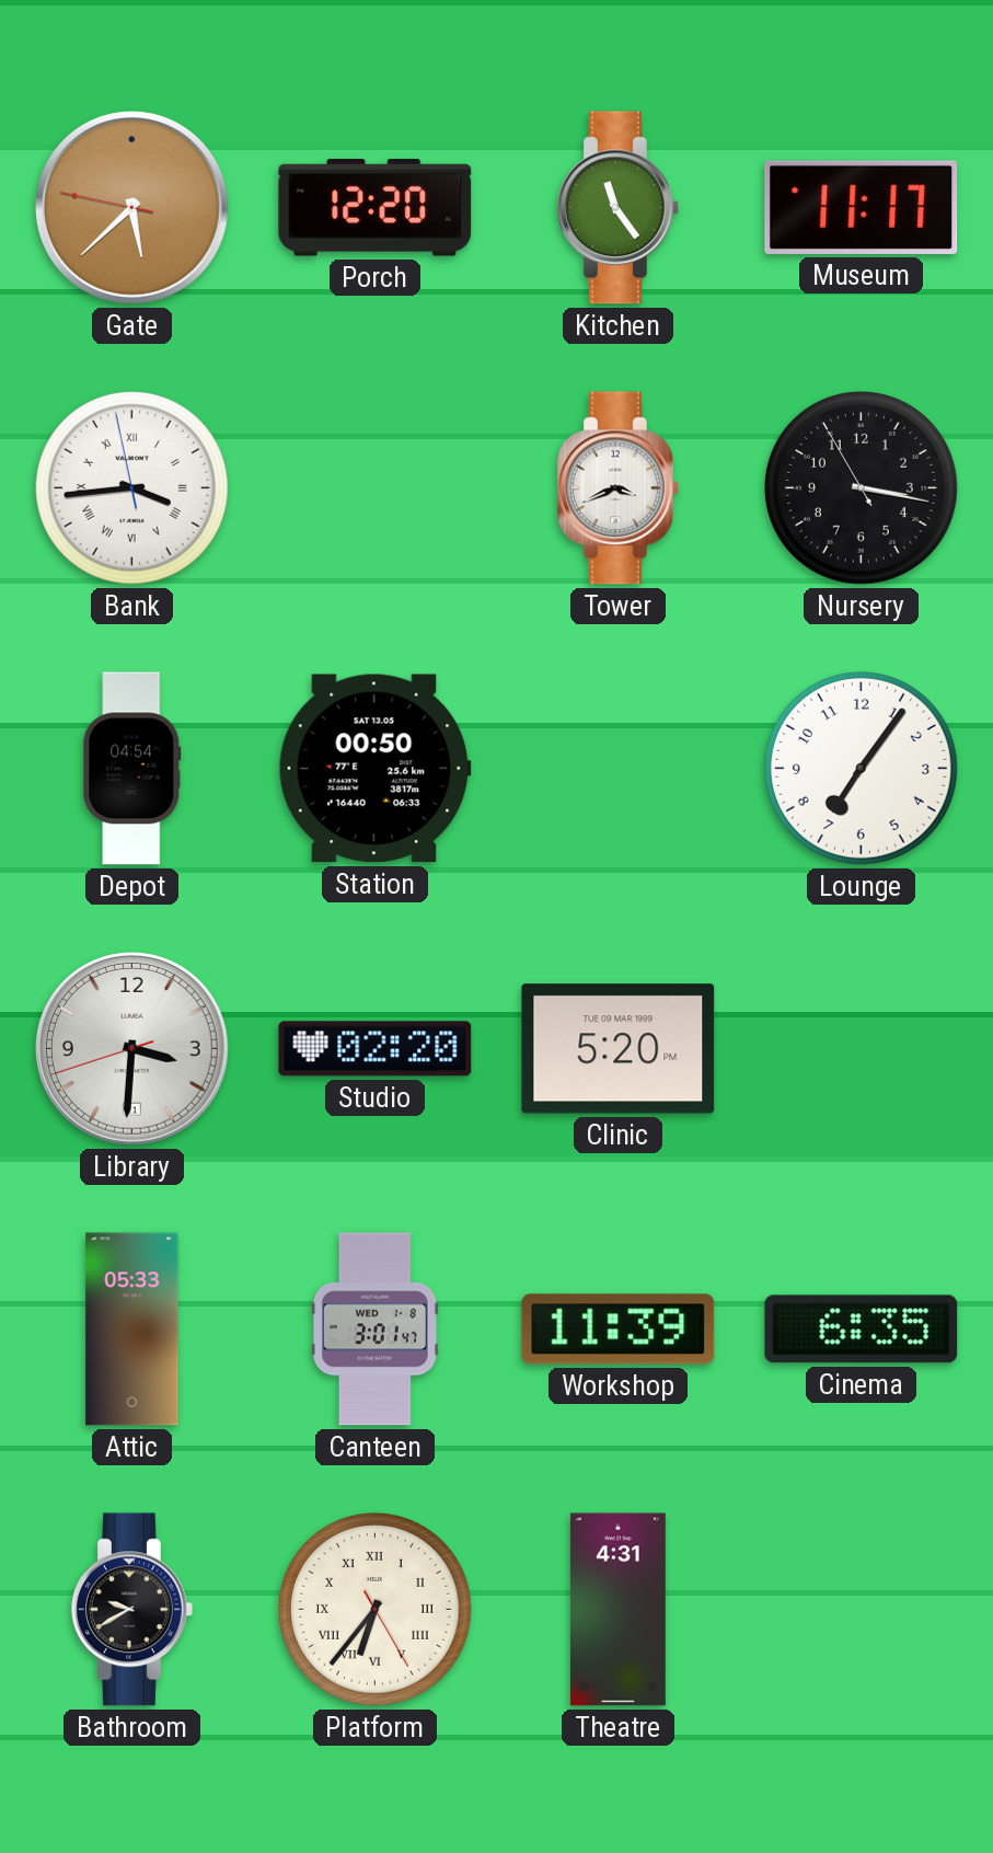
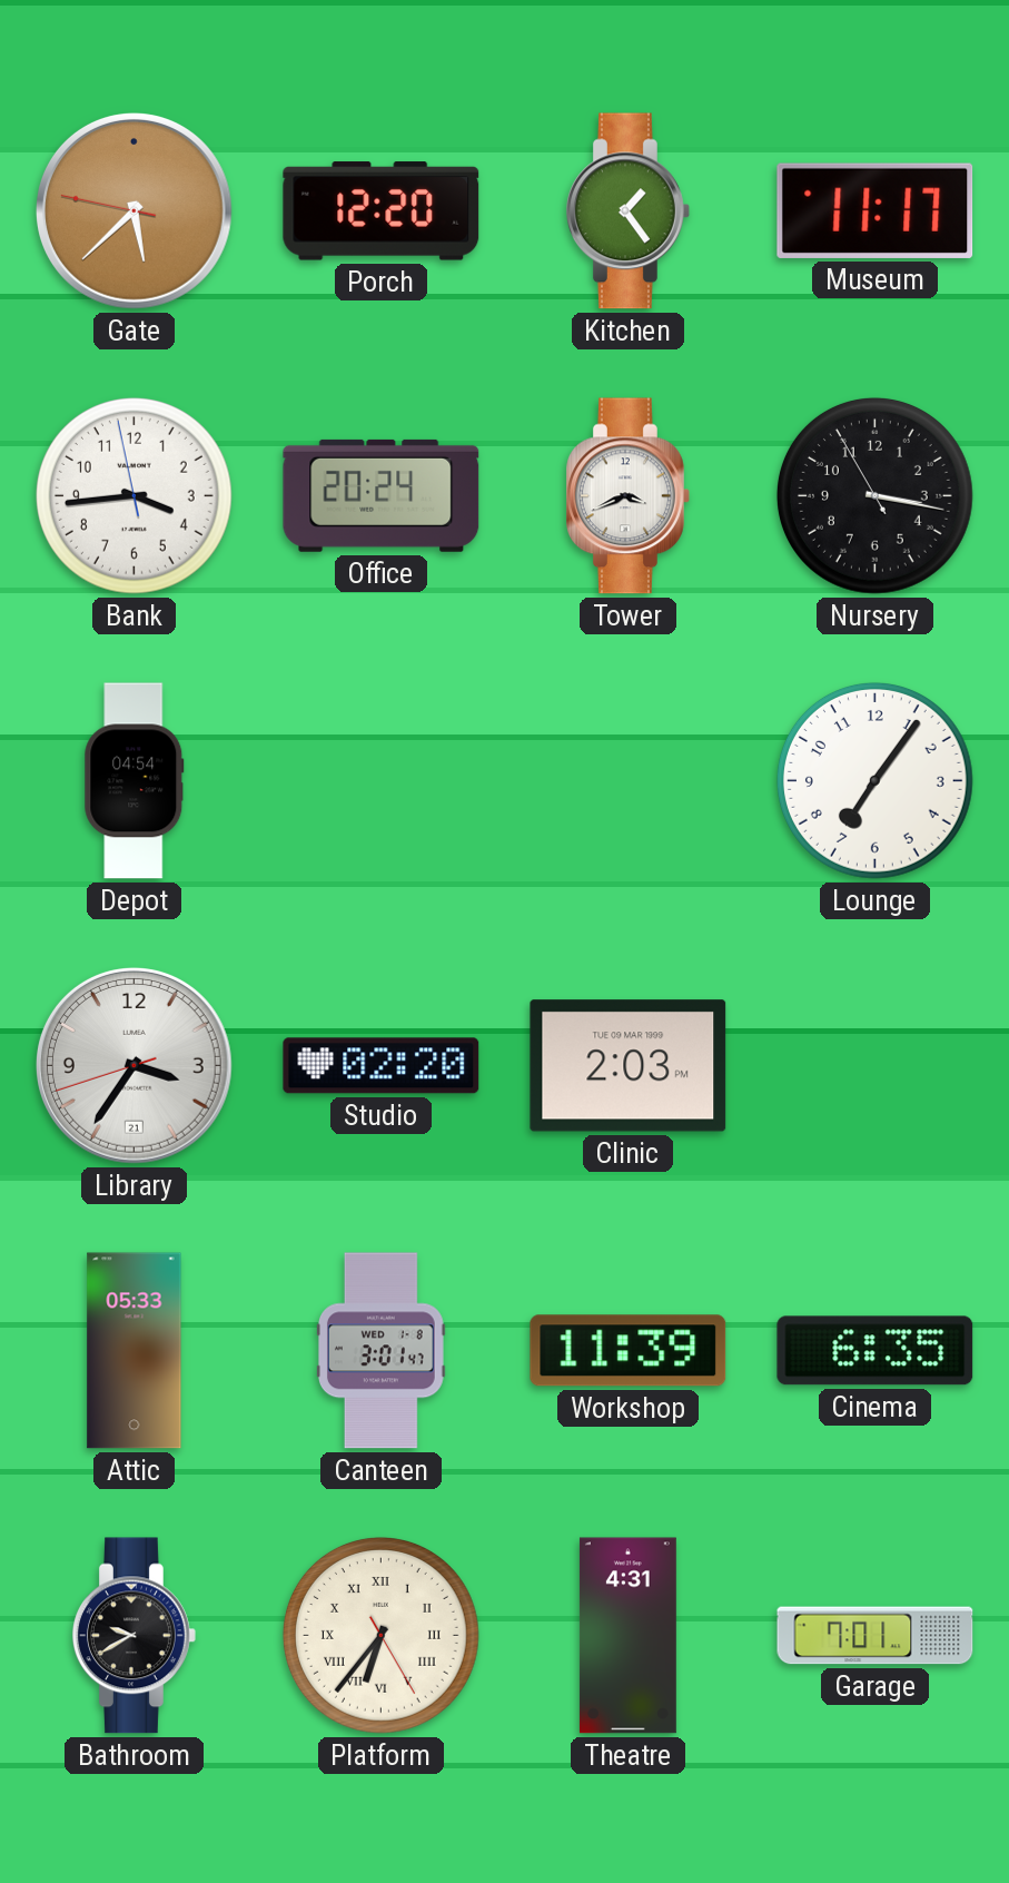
Kitchen: 11:24 -> 1:24 (629, 211)
Bank numerals: Roman -> Arabic (133, 495)
Office: none -> 20:24 (382, 495)
Station: 00:50 -> none (374, 769)
Library: 3:30 -> 3:35 (135, 1066)
Clinic: 5:20 -> 2:03 (629, 1066)
Garage: none -> 7:01 (876, 1636)
